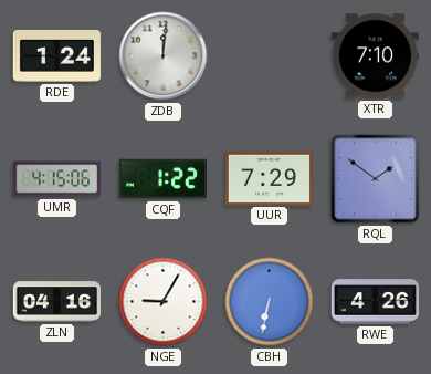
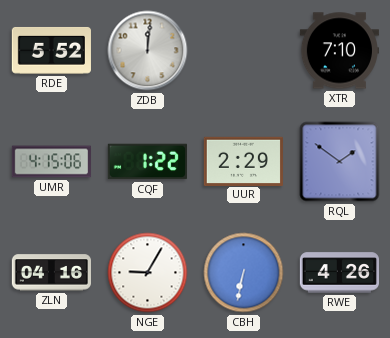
RDE: 1:24 -> 5:52 (51, 50)
UUR: 7:29 -> 2:29 (243, 161)
